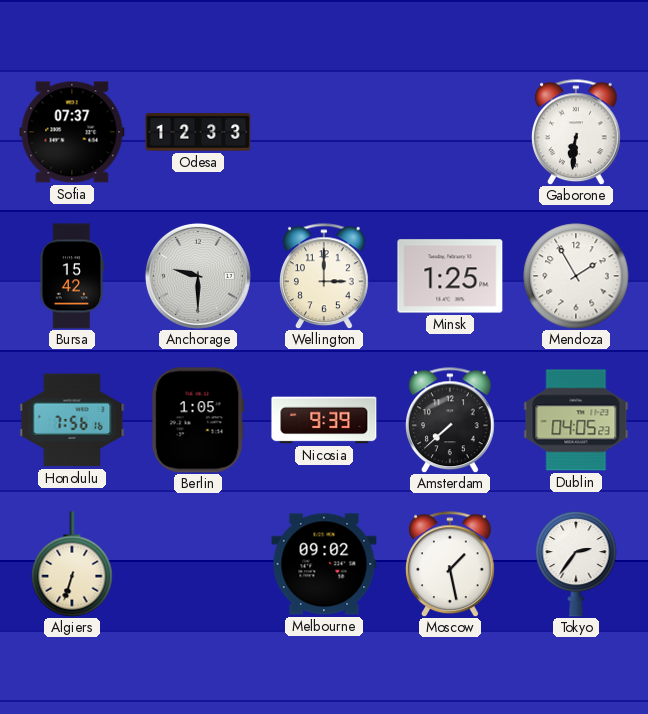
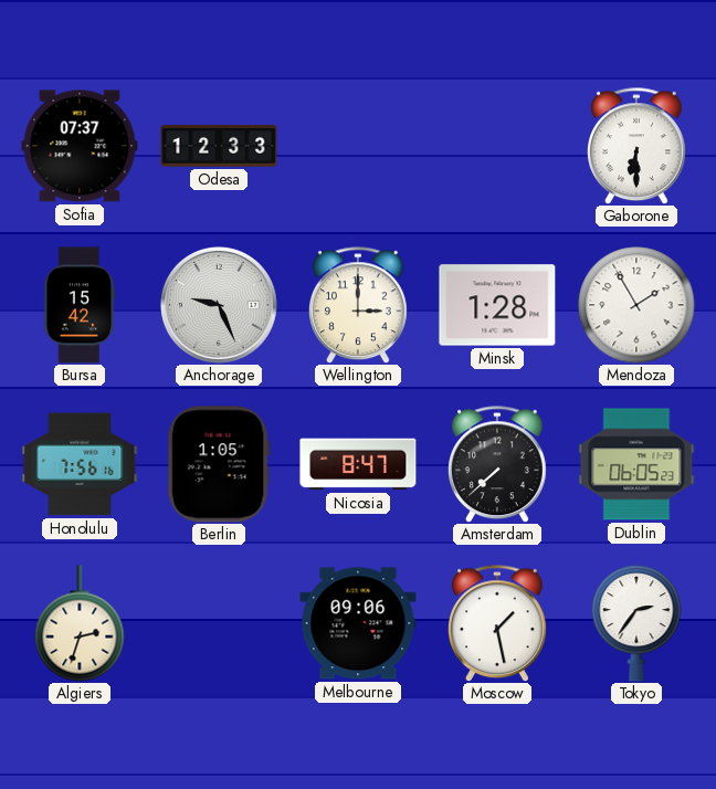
Gaborone: 6:31 -> 6:30 (638, 146)
Anchorage: 9:30 -> 9:26 (219, 305)
Minsk: 1:25 -> 1:28 (497, 305)
Nicosia: 9:39 -> 8:47 (358, 464)
Dublin: 04:05 -> 06:05 (636, 464)
Algiers: 6:33 -> 2:33 (80, 623)
Melbourne: 09:02 -> 09:06 (358, 623)
